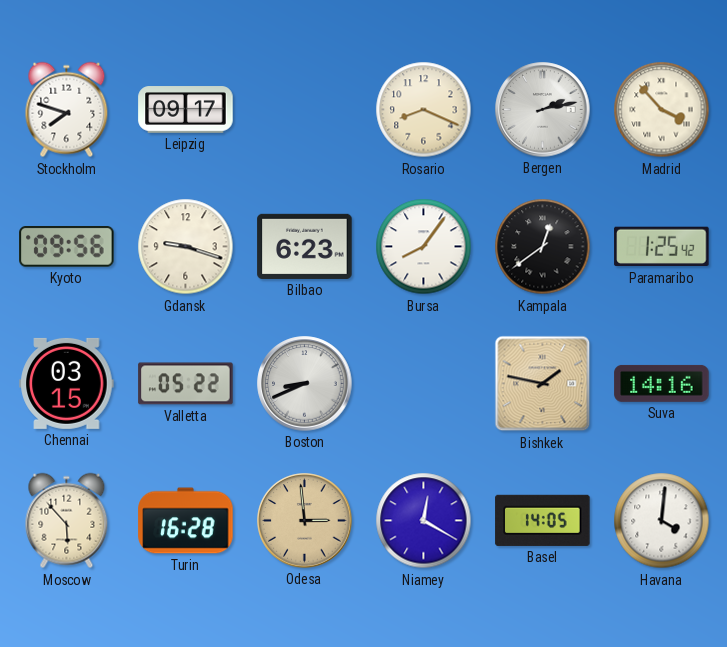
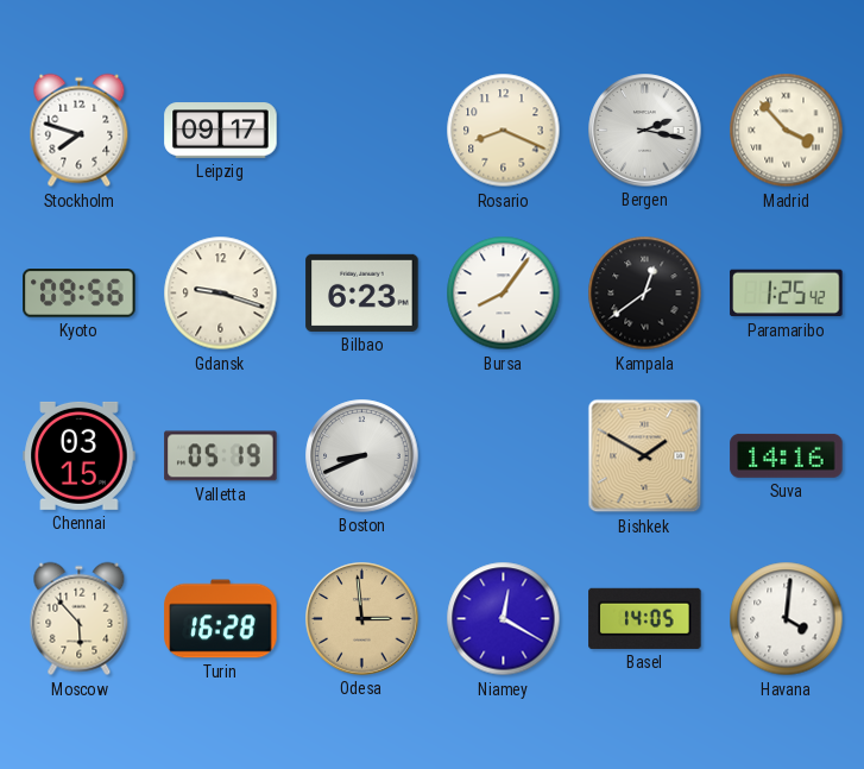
Bergen: 2:13 -> 2:17 (645, 131)
Valletta: 05:22 -> 05:19 (221, 456)
Bishkek: 1:47 -> 1:50 (645, 456)
